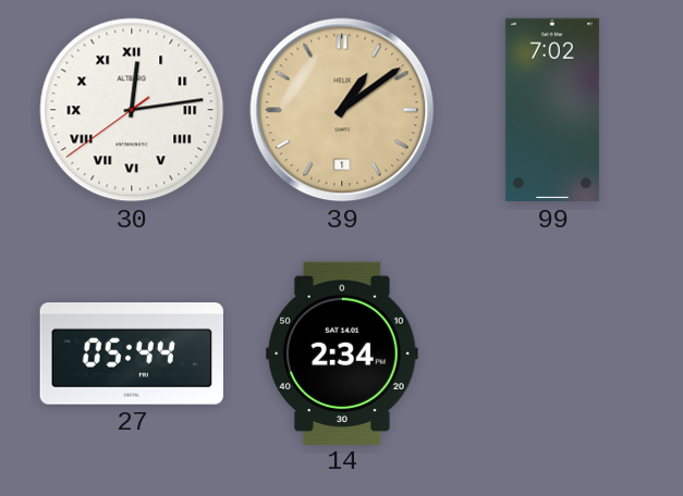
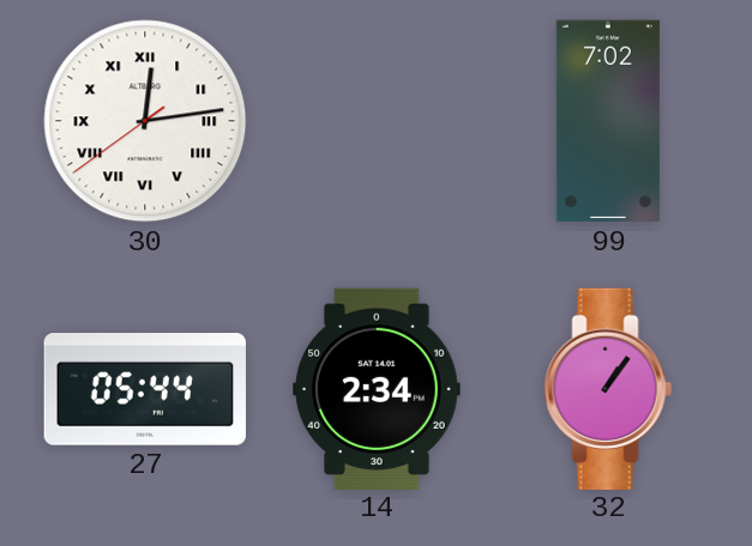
39: 1:09 -> none (342, 110)
32: none -> 1:06 (608, 388)
